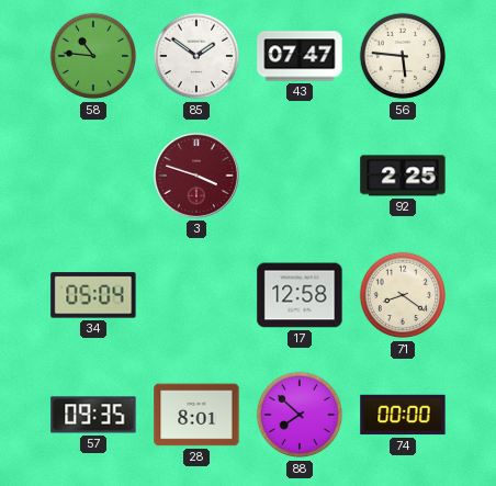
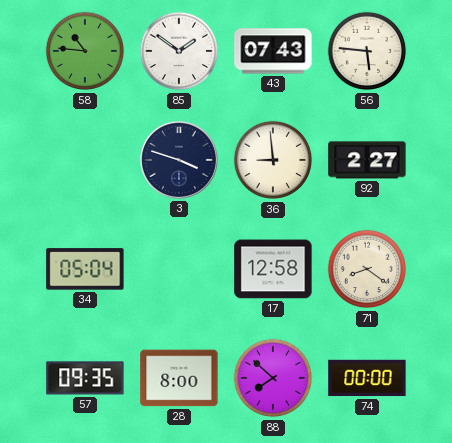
43: 07:47 -> 07:43 (273, 51)
3 dial: burgundy -> navy (179, 160)
36: none -> 8:59 (273, 160)
92: 2:25 -> 2:27 (367, 160)
28: 8:01 -> 8:00 (179, 378)
